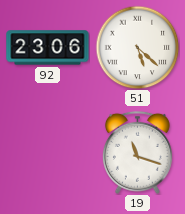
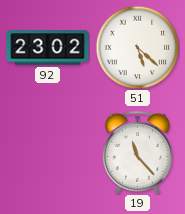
92: 23:06 -> 23:02 (48, 48)
19: 11:18 -> 11:23 (137, 152)
